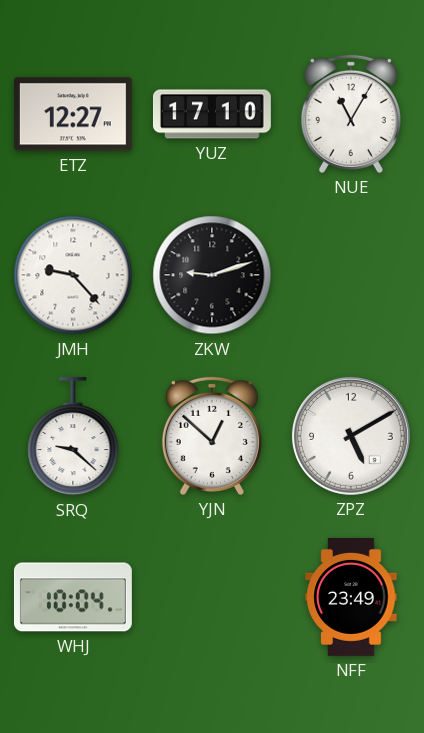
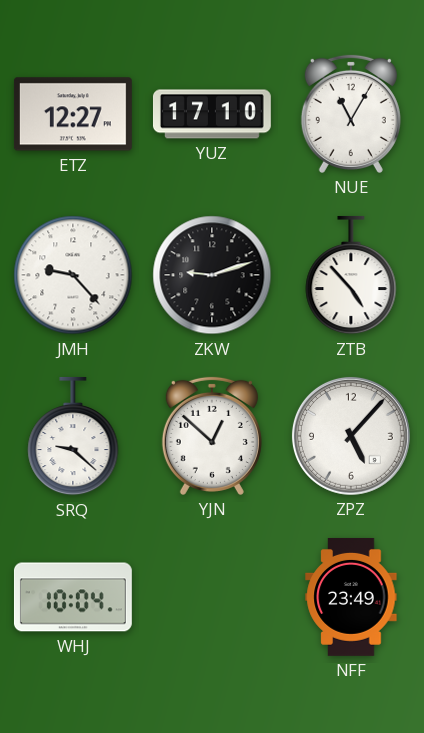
ZTB: none -> 4:53 (351, 275)
ZPZ: 5:10 -> 5:07 (351, 436)
